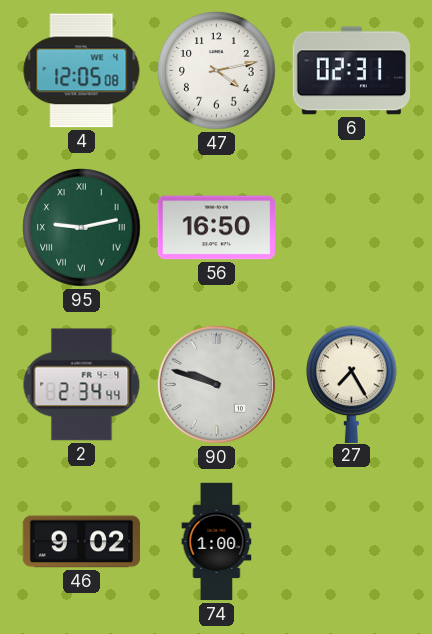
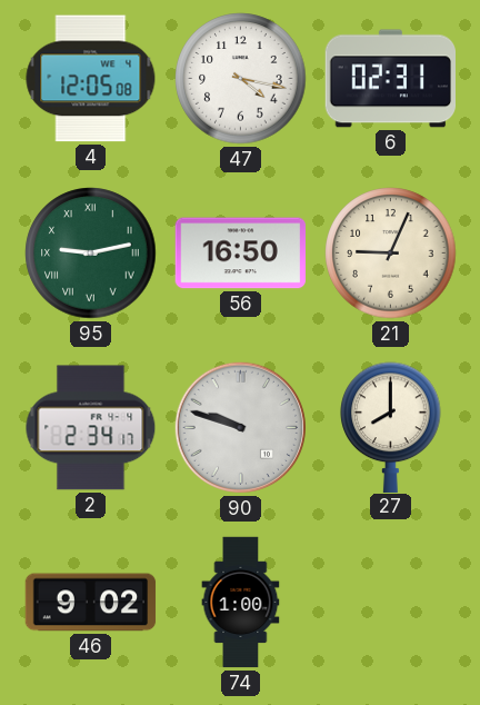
47: 4:13 -> 4:17 (241, 79)
21: none -> 9:04 (391, 254)
2: 2:34:44 -> 2:34:17 (91, 428)
27: 7:25 -> 8:00 (391, 427)
